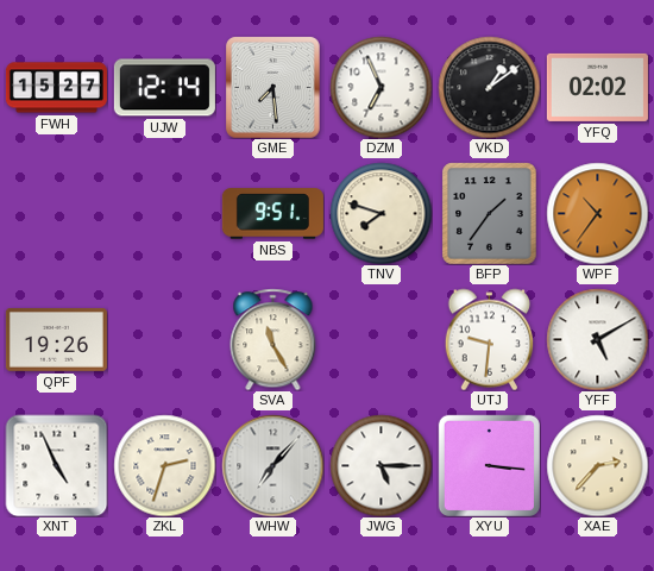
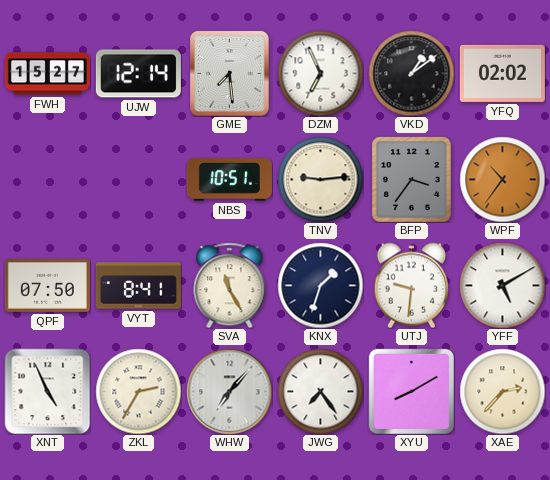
NBS: 9:51 -> 10:51 (229, 180)
TNV: 7:48 -> 9:14 (320, 179)
BFP: 1:36 -> 3:36 (412, 179)
QPF: 19:26 -> 07:50 (47, 285)
VYT: none -> 8:41 (138, 286)
KNX: none -> 1:33 (320, 285)
ZKL: 2:33 -> 2:35 (138, 391)
JWG: 5:15 -> 7:24 (320, 391)
XYU: 3:16 -> 8:10 (411, 391)
